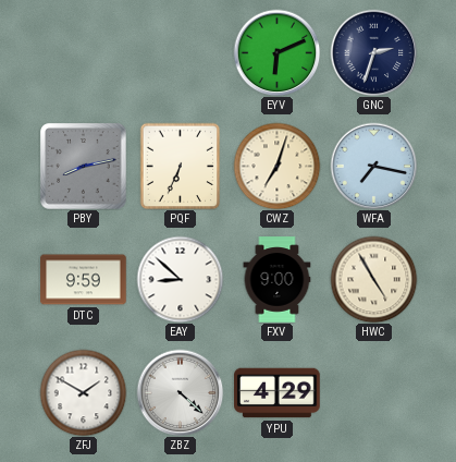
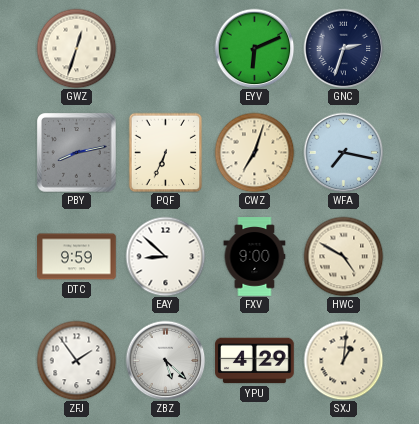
GWZ: none -> 12:33 (76, 48)
HWC: 4:55 -> 4:50 (343, 256)
ZFJ: 1:50 -> 1:54 (76, 360)
ZBZ: 4:22 -> 5:22 (165, 360)
SXJ: none -> 1:01 (343, 360)
